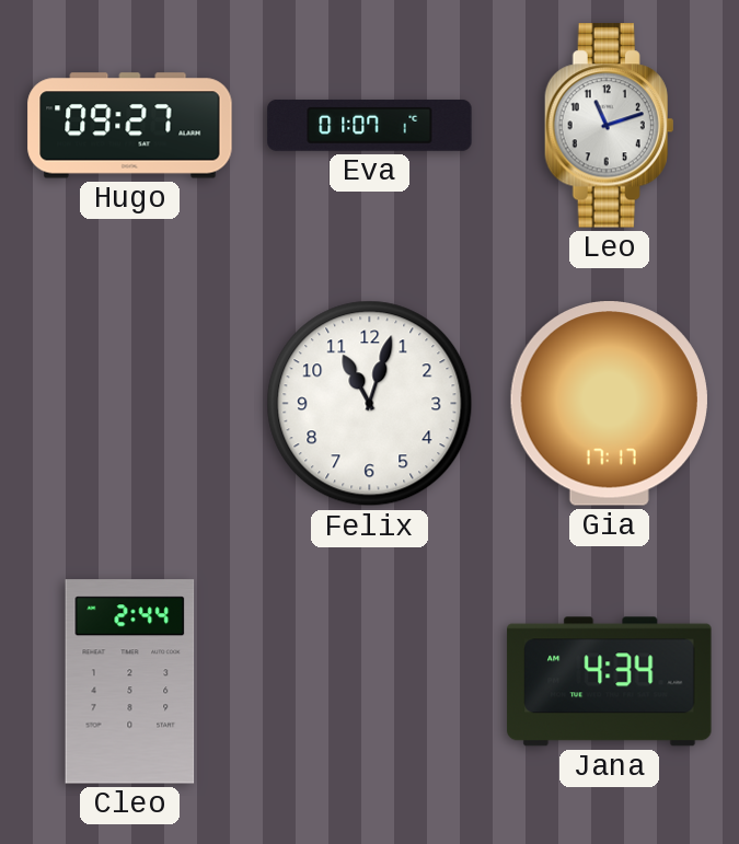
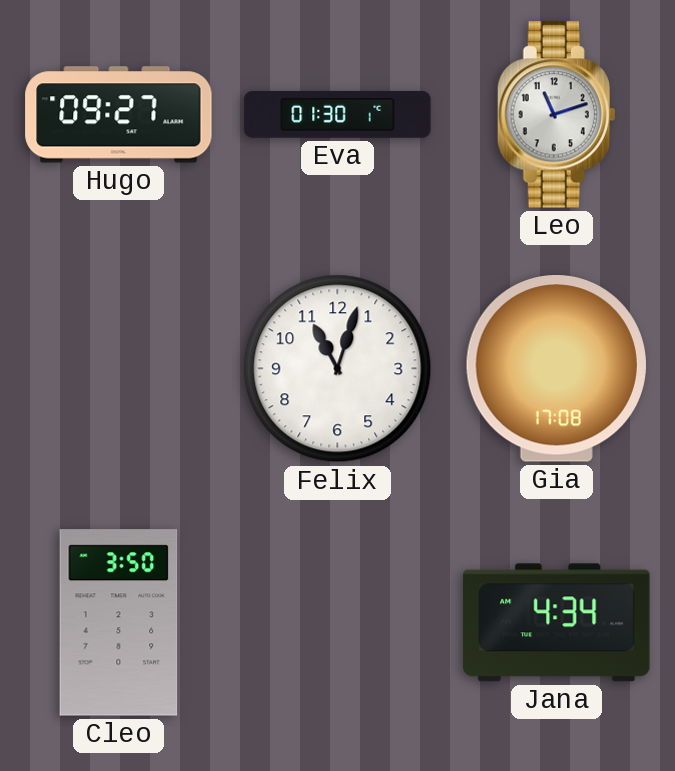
Eva: 01:07 -> 01:30 (338, 115)
Gia: 17:17 -> 17:08 (556, 369)
Cleo: 2:44 -> 3:50 (119, 623)
